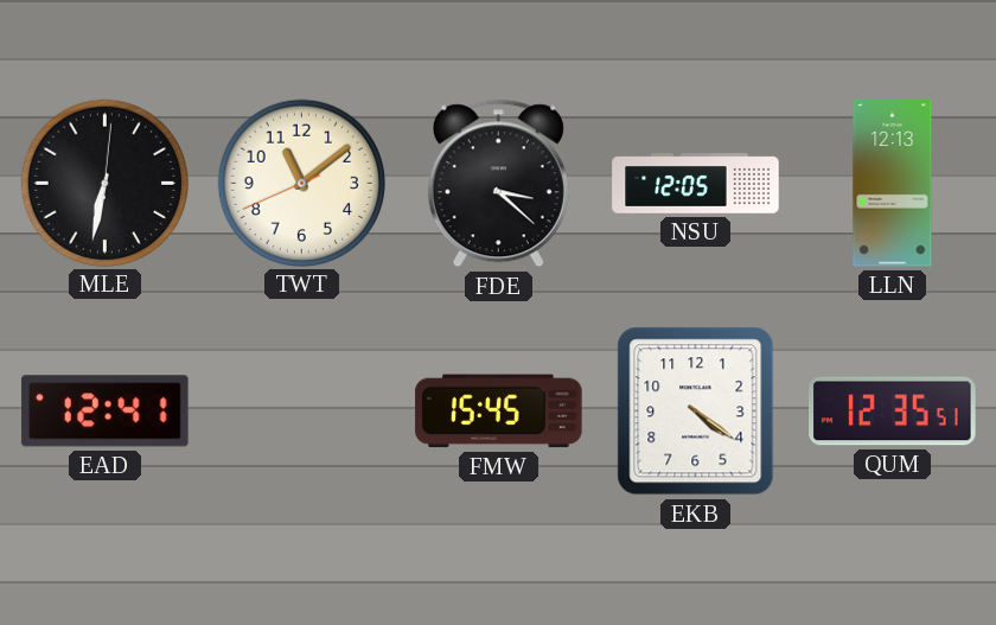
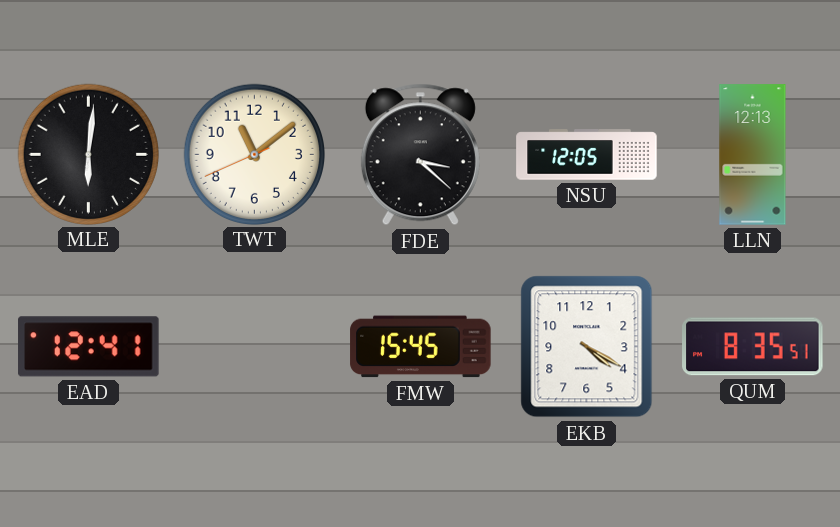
MLE: 6:32 -> 6:01 (88, 154)
EKB: 4:21 -> 4:20 (587, 347)
QUM: 12:35 -> 8:35 (753, 347)
